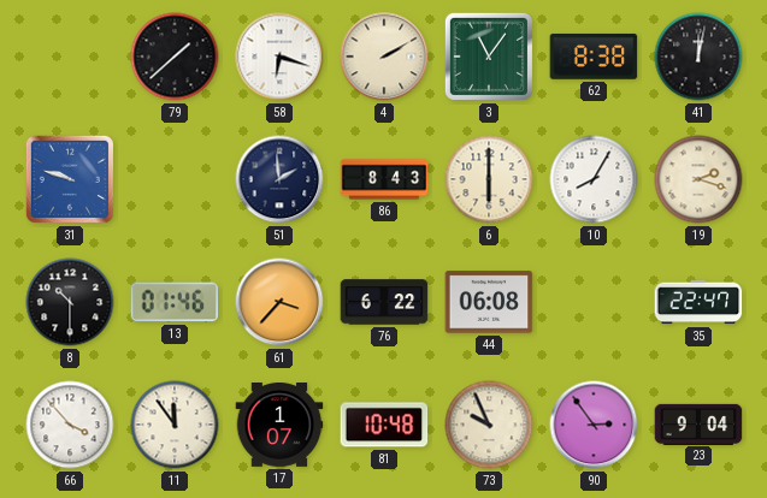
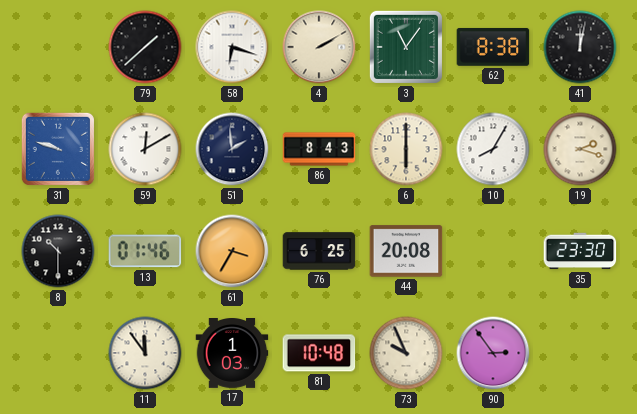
59: none -> 12:10 (145, 149)
61: 3:37 -> 3:35 (232, 251)
76: 6:22 -> 6:25 (319, 251)
44: 06:08 -> 20:08 (406, 251)
35: 22:47 -> 23:30 (580, 251)
66: 3:53 -> none (70, 425)
17: 1:07 -> 1:03 (232, 354)
23: 9:04 -> none (698, 423)
